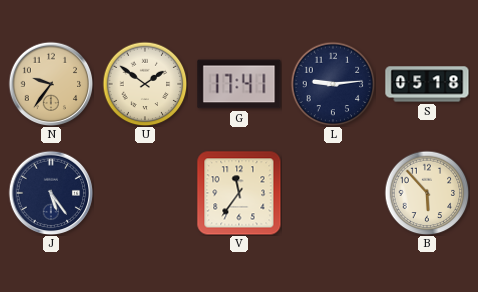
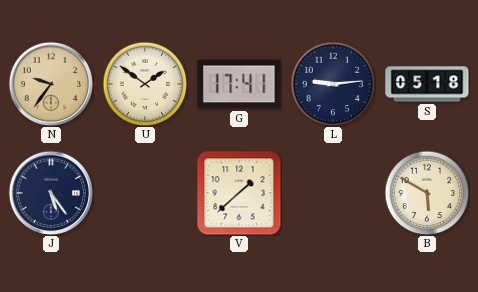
V: 11:36 -> 1:38 (239, 193)
B: 5:53 -> 5:50 (427, 193)
